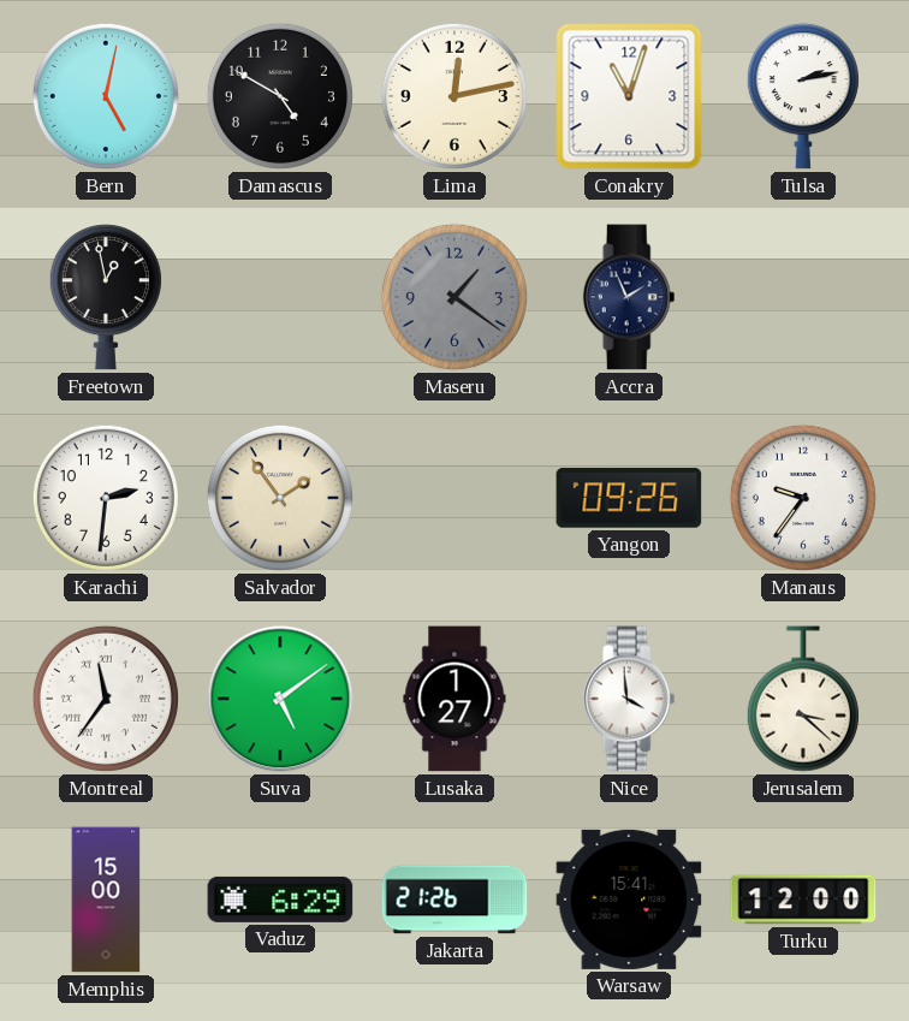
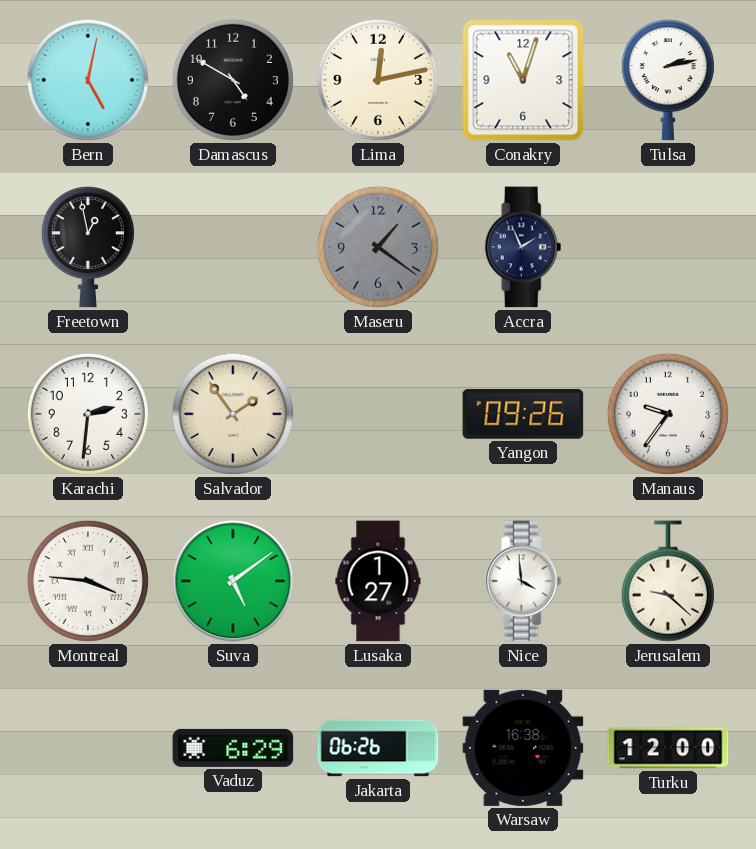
Montreal: 11:36 -> 3:46 (88, 581)
Jerusalem: 3:22 -> 9:22 (668, 581)
Memphis: 15:00 -> none (106, 900)
Jakarta: 21:26 -> 06:26 (378, 748)
Warsaw: 15:41 -> 16:38 (523, 748)
